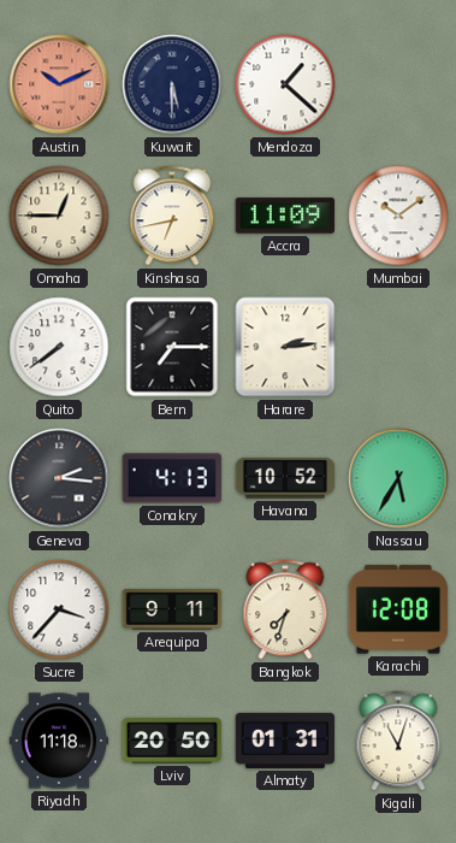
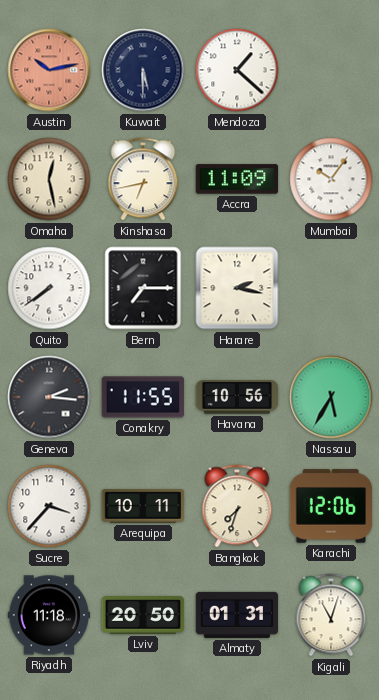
Austin: 10:11 -> 10:13 (49, 70)
Omaha: 12:45 -> 12:28 (49, 179)
Mumbai: 10:09 -> 10:06 (331, 179)
Harare: 2:14 -> 2:17 (237, 288)
Conakry: 4:13 -> 11:55 (143, 397)
Havana: 10:52 -> 10:56 (237, 397)
Arequipa: 9:11 -> 10:11 (143, 506)
Karachi: 12:08 -> 12:06 (331, 506)
